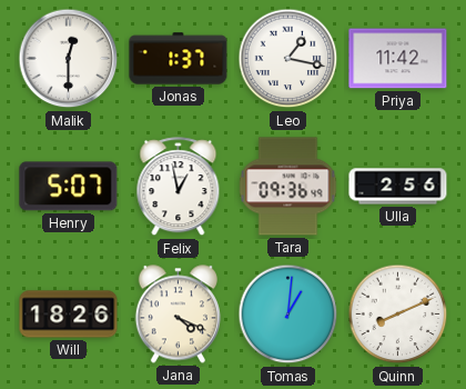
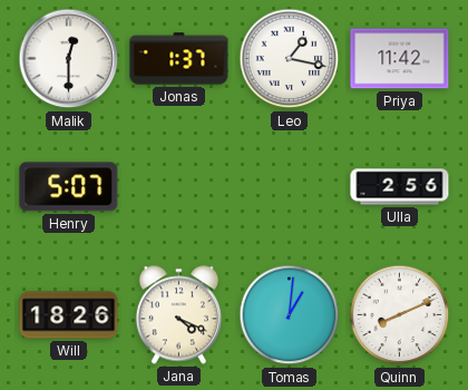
Felix: 12:58 -> none (179, 187)
Tara: 09:36 -> none (288, 187)
